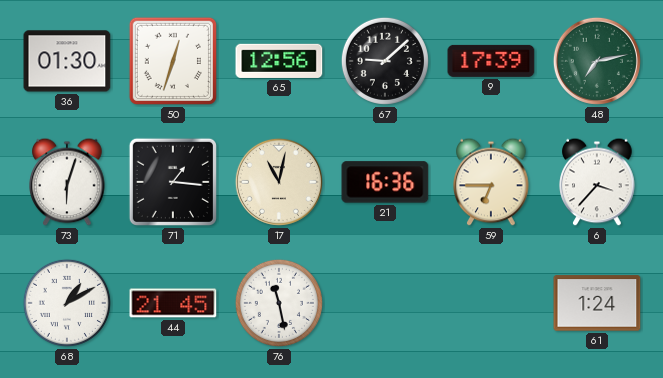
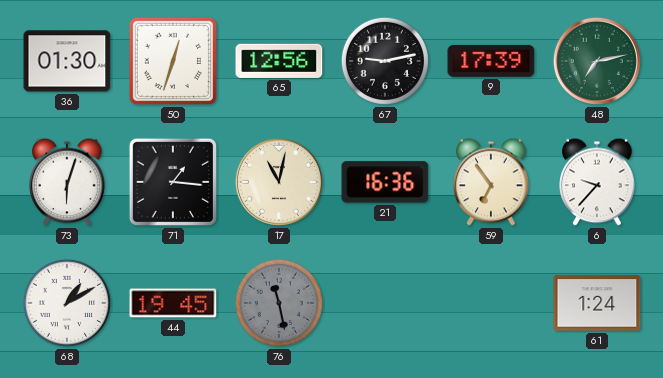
67: 9:08 -> 9:13 (385, 61)
59: 6:45 -> 6:54 (491, 182)
6: 3:37 -> 9:37 (597, 182)
44: 21:45 -> 19:45 (173, 303)
76 dial: white -> grey (279, 303)
